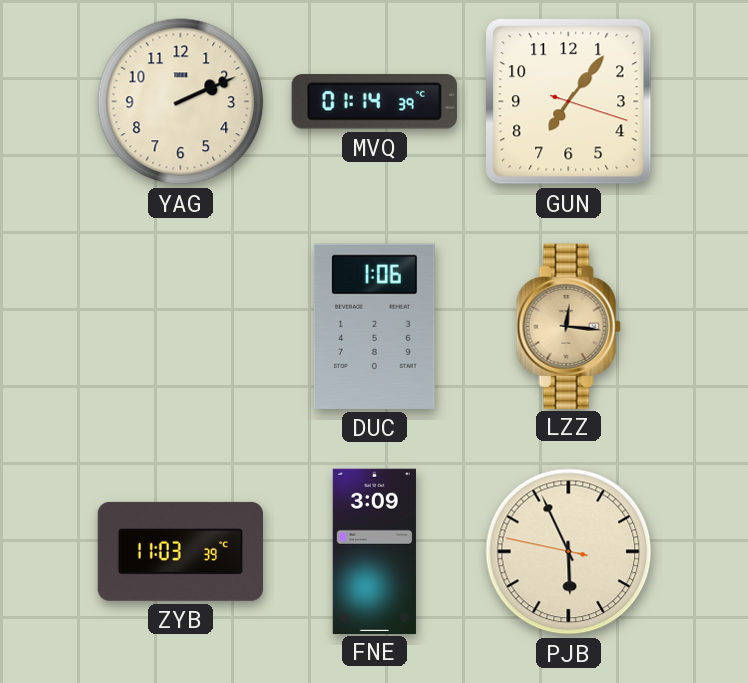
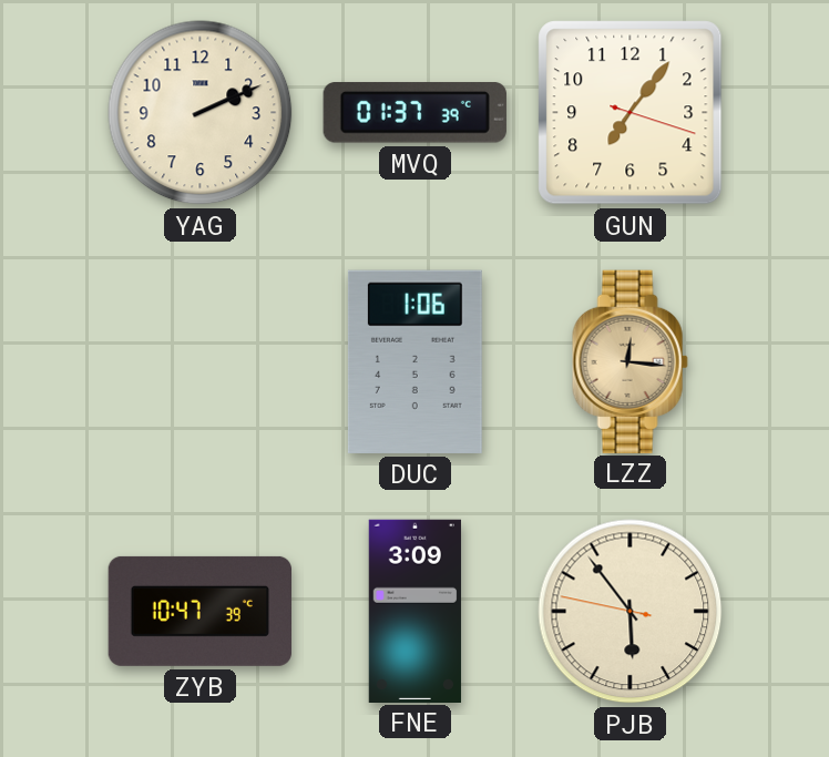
MVQ: 01:14 -> 01:37 (415, 113)
ZYB: 11:03 -> 10:47 (199, 611)
PJB: 5:55 -> 5:53 (631, 612)
